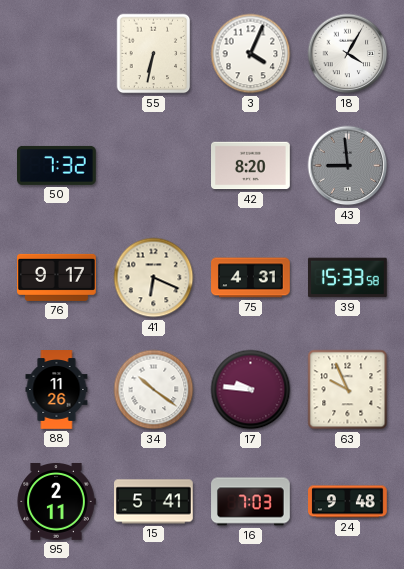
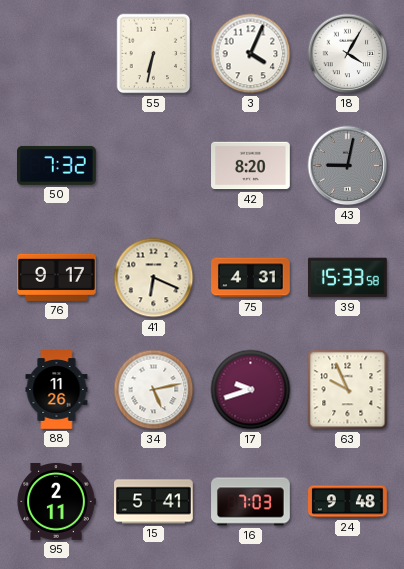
43: 8:59 -> 9:02 (348, 166)
34: 10:21 -> 5:13 (154, 390)
17: 9:46 -> 9:42 (251, 390)
